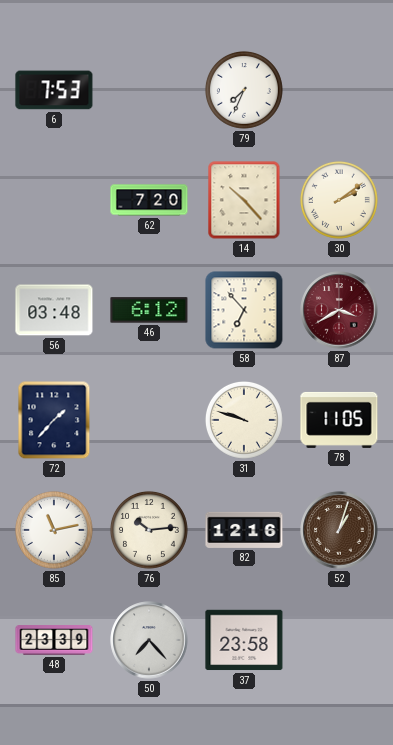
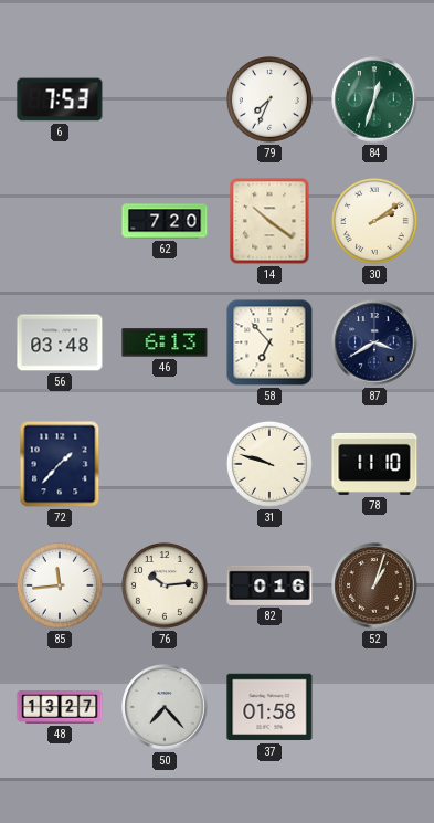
84: none -> 12:33 (374, 99)
14: 10:23 -> 10:21 (269, 221)
46: 6:12 -> 6:13 (165, 342)
87 dial: burgundy -> navy (374, 342)
78: 11:05 -> 11:10 (374, 464)
85: 11:13 -> 11:44 (60, 585)
82: 12:16 -> 0:16 (269, 585)
48: 23:39 -> 13:27 (60, 707)
37: 23:58 -> 01:58 (269, 707)
